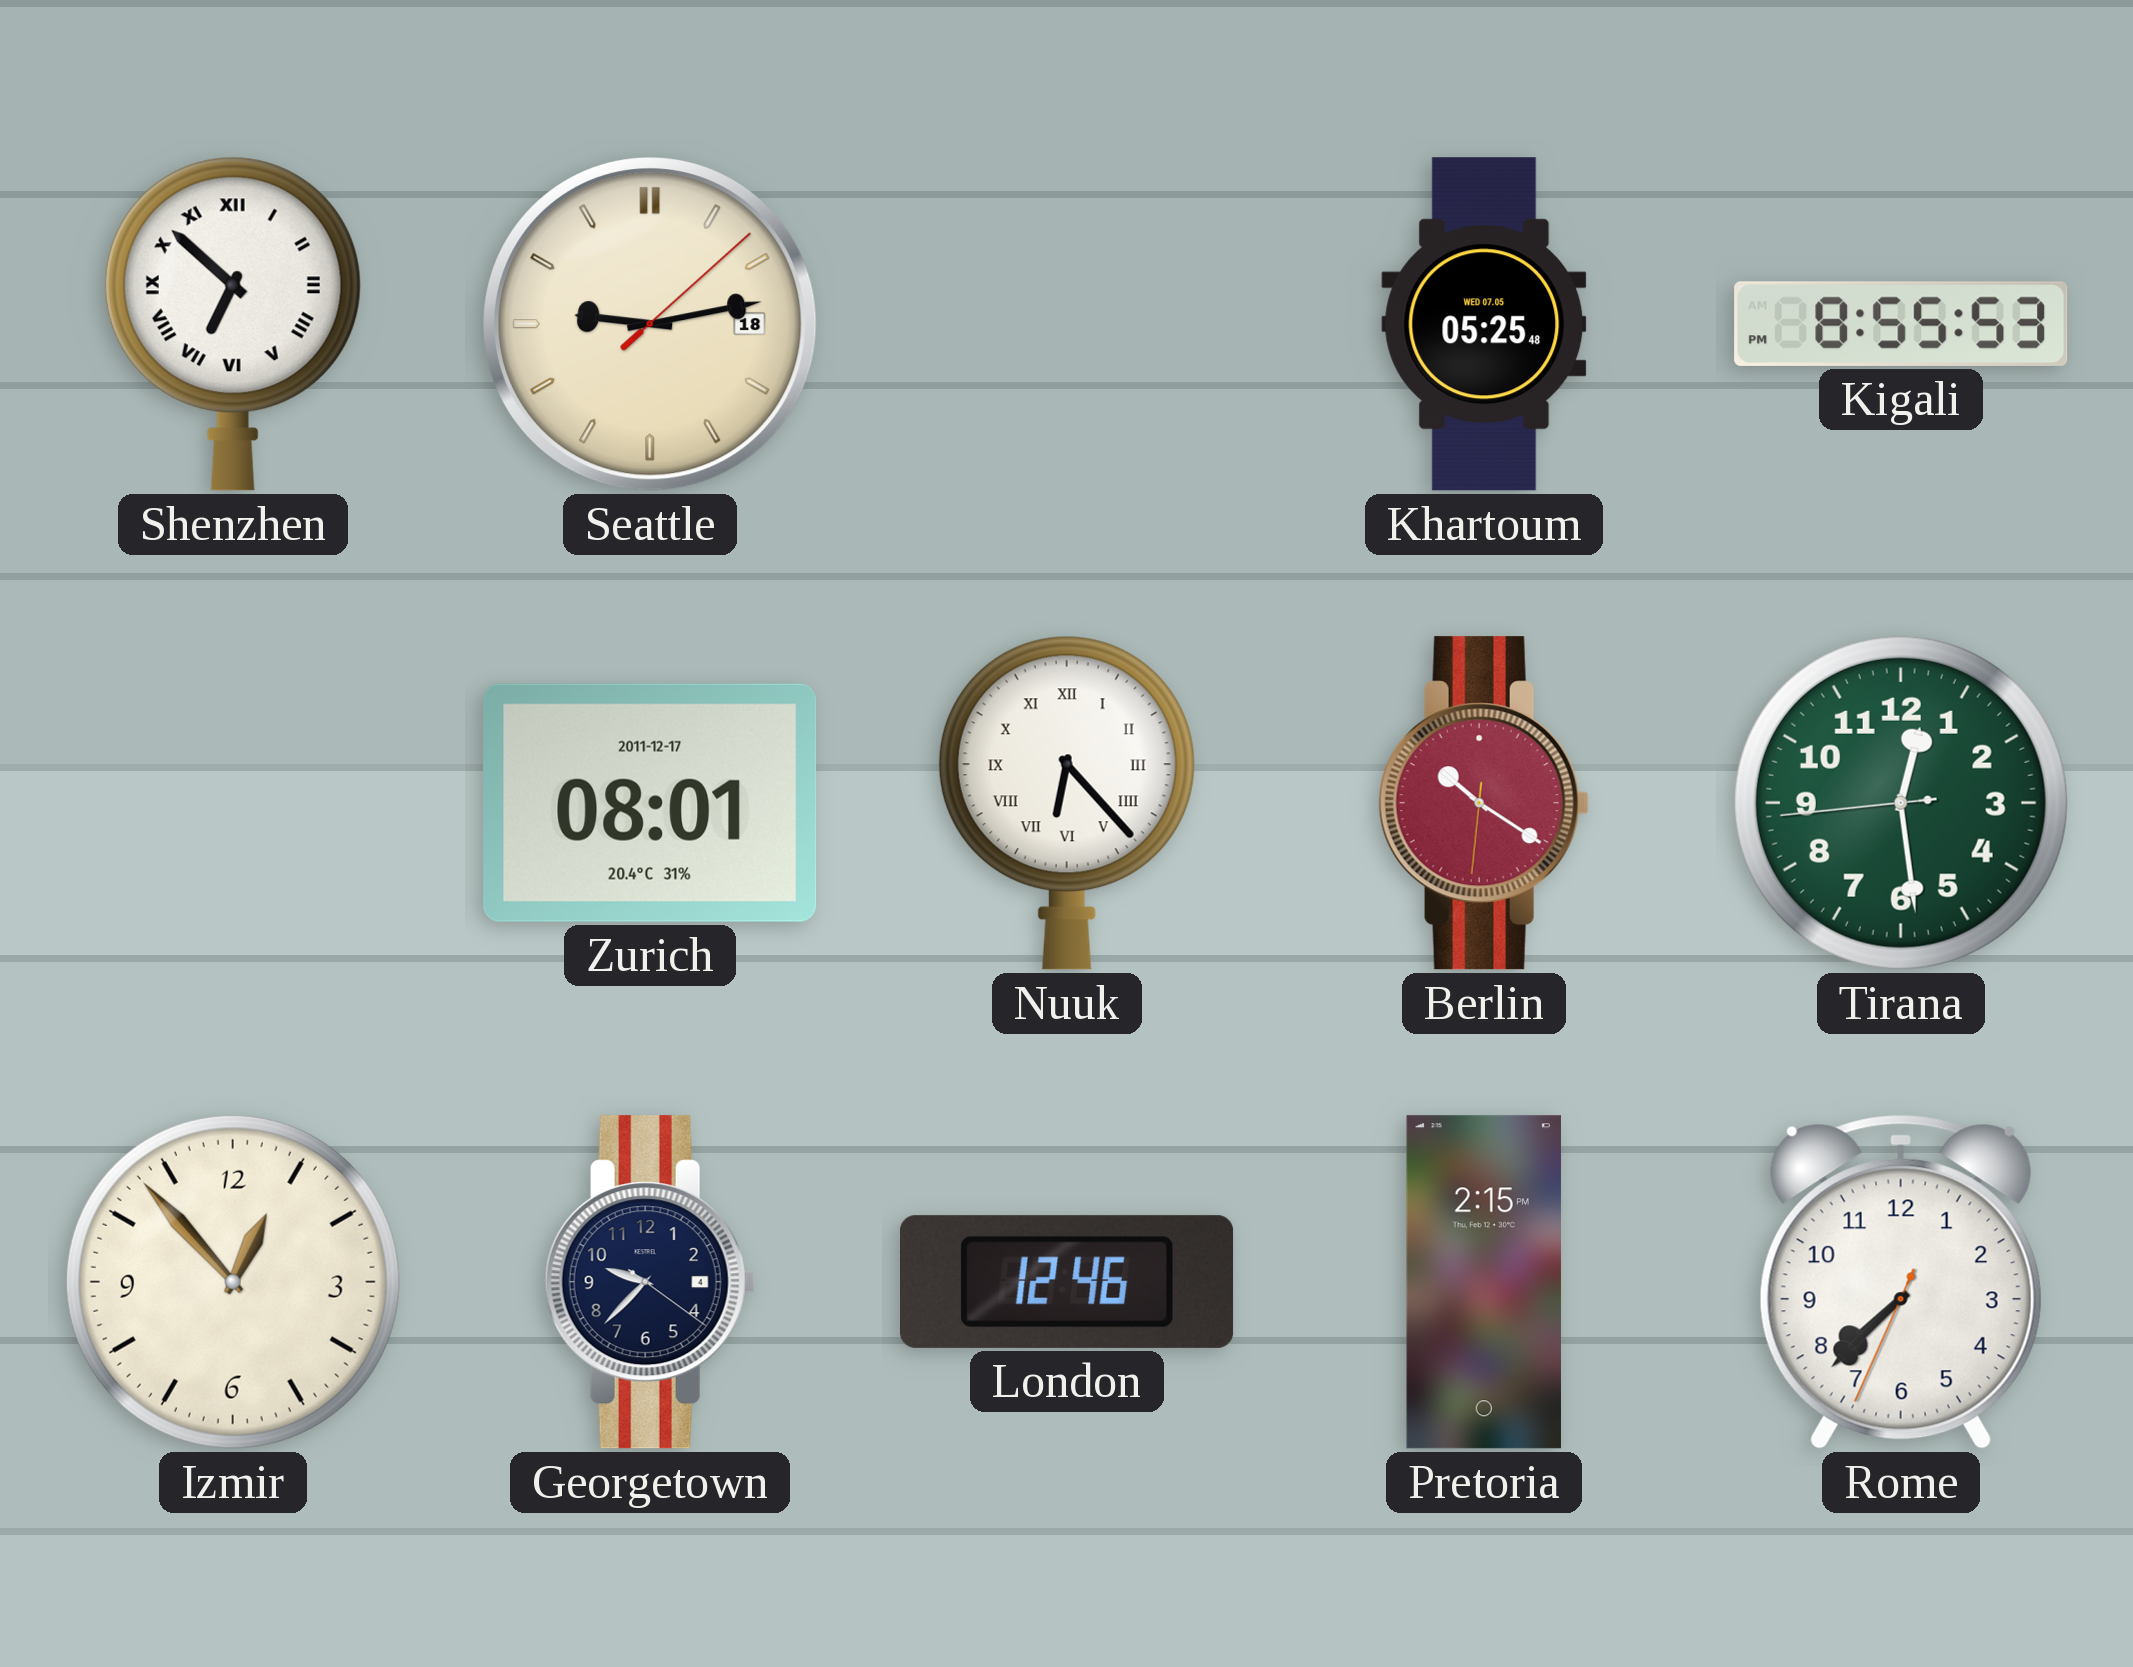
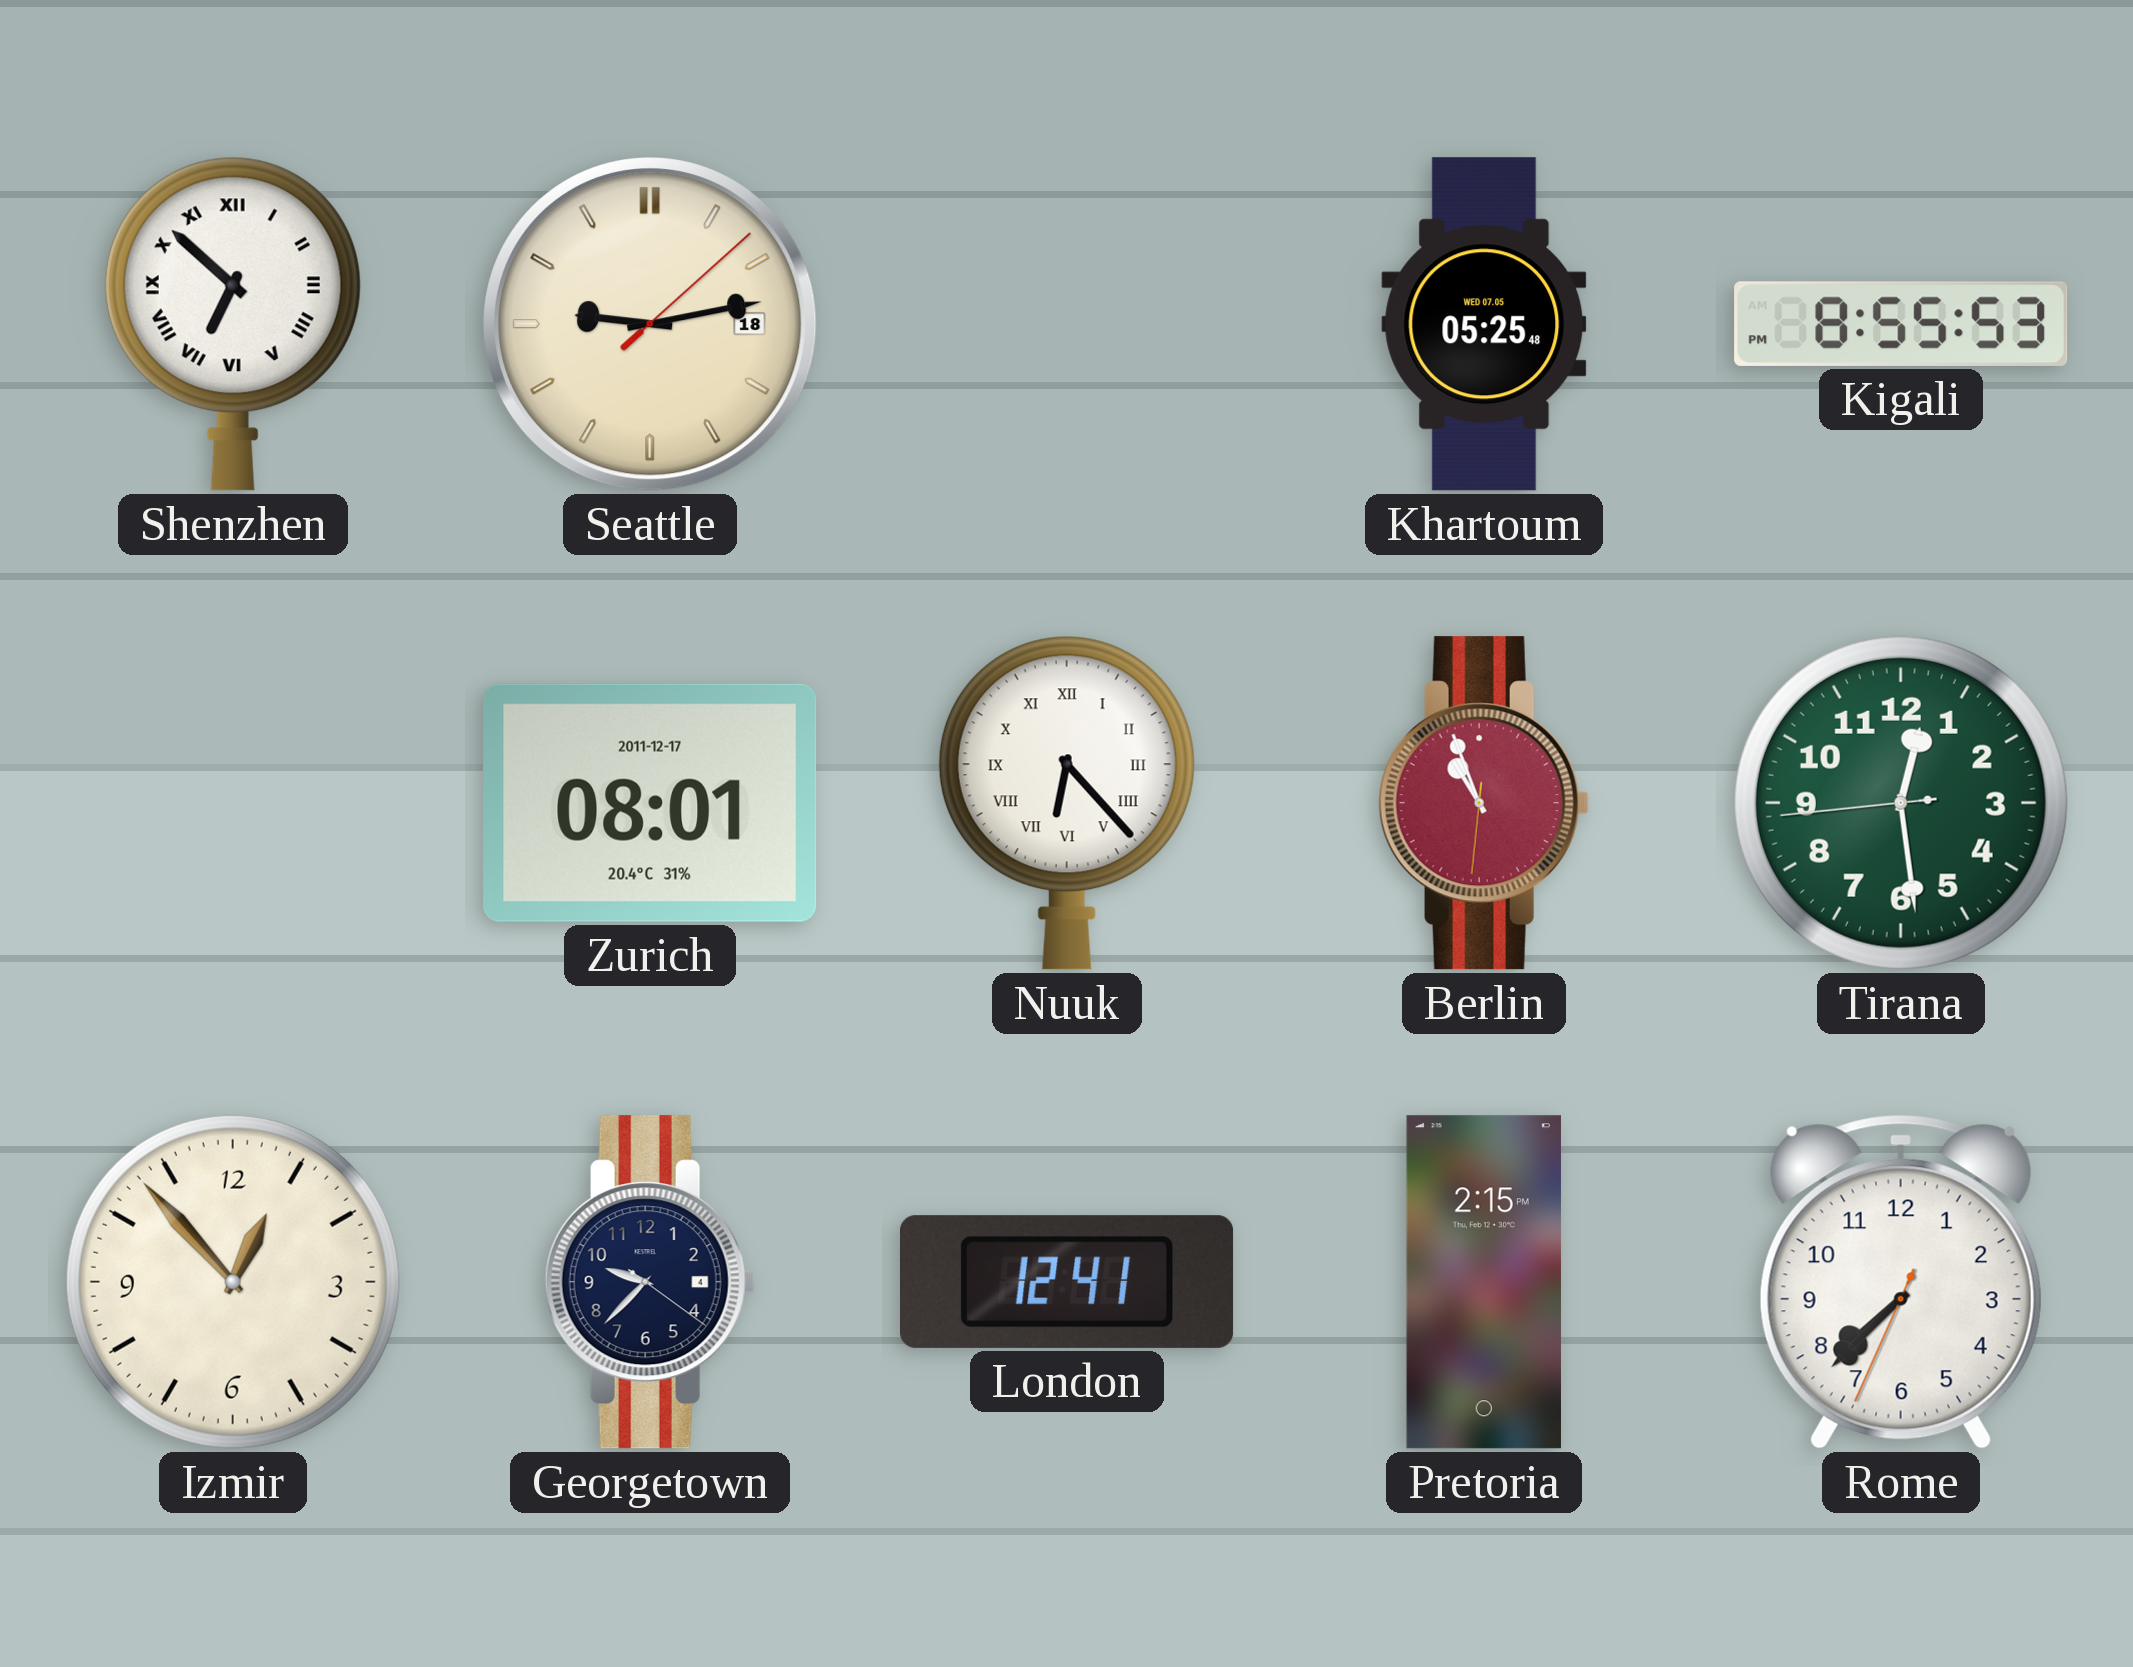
Berlin: 10:20 -> 10:56 (1484, 803)
London: 12:46 -> 12:41 (1068, 1282)
